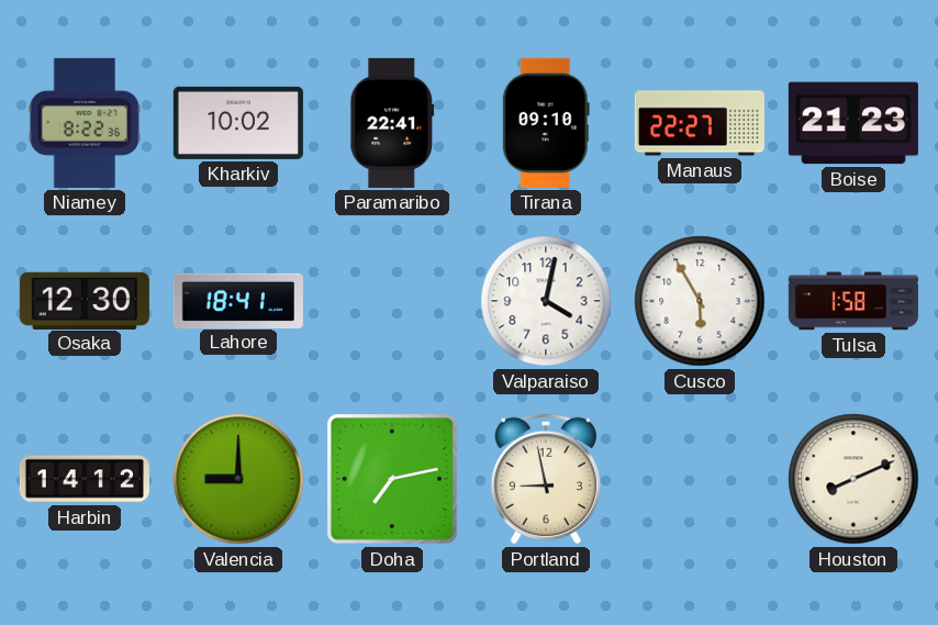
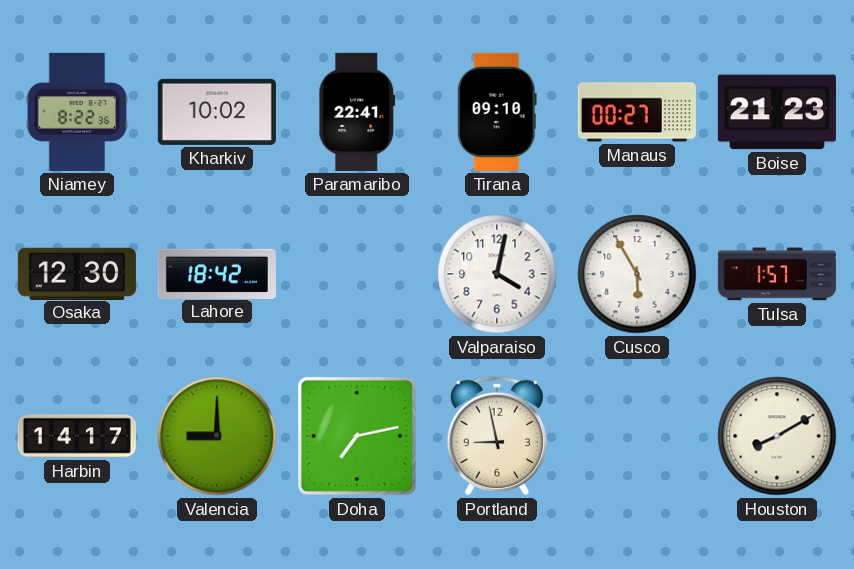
Manaus: 22:27 -> 00:27 (637, 112)
Lahore: 18:41 -> 18:42 (217, 273)
Tulsa: 1:58 -> 1:57 (777, 274)
Harbin: 14:12 -> 14:17 (77, 436)
Houston: 8:11 -> 8:10 (777, 436)
